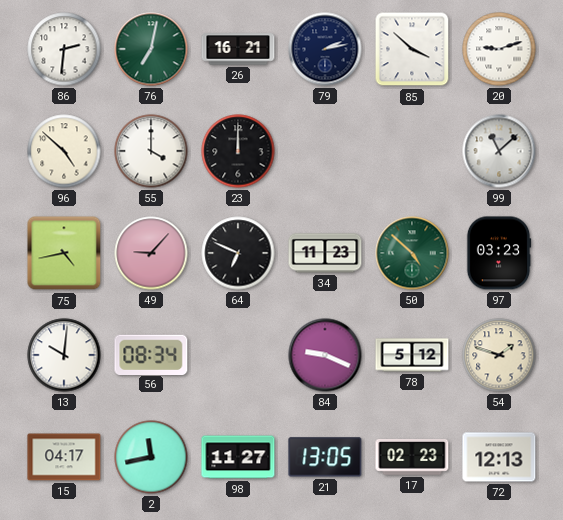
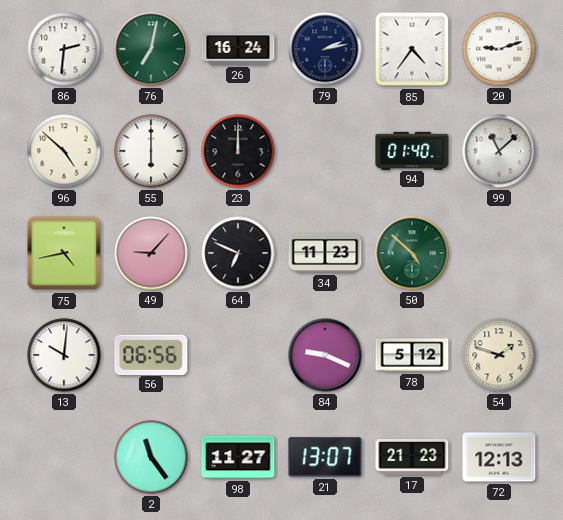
26: 16:21 -> 16:24 (238, 49)
85: 3:52 -> 4:36 (412, 49)
55: 4:00 -> 6:00 (151, 151)
94: none -> 01:40 (412, 150)
97: 03:23 -> none (499, 253)
56: 08:34 -> 06:56 (151, 354)
15: 04:17 -> none (64, 457)
2: 11:43 -> 11:24 (151, 457)
21: 13:05 -> 13:07 (325, 457)
17: 02:23 -> 21:23 (412, 458)
